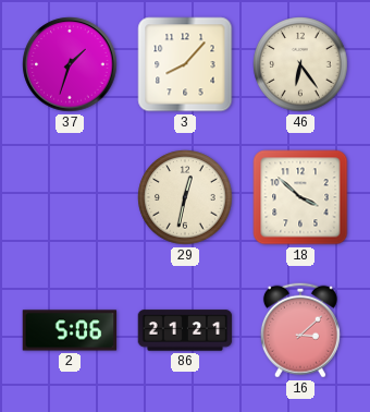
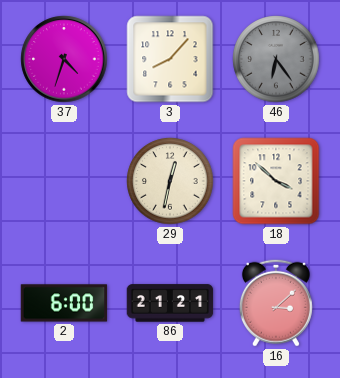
37: 1:33 -> 4:33 (64, 59)
46 dial: cream -> grey (276, 59)
2: 5:06 -> 6:00 (64, 303)
